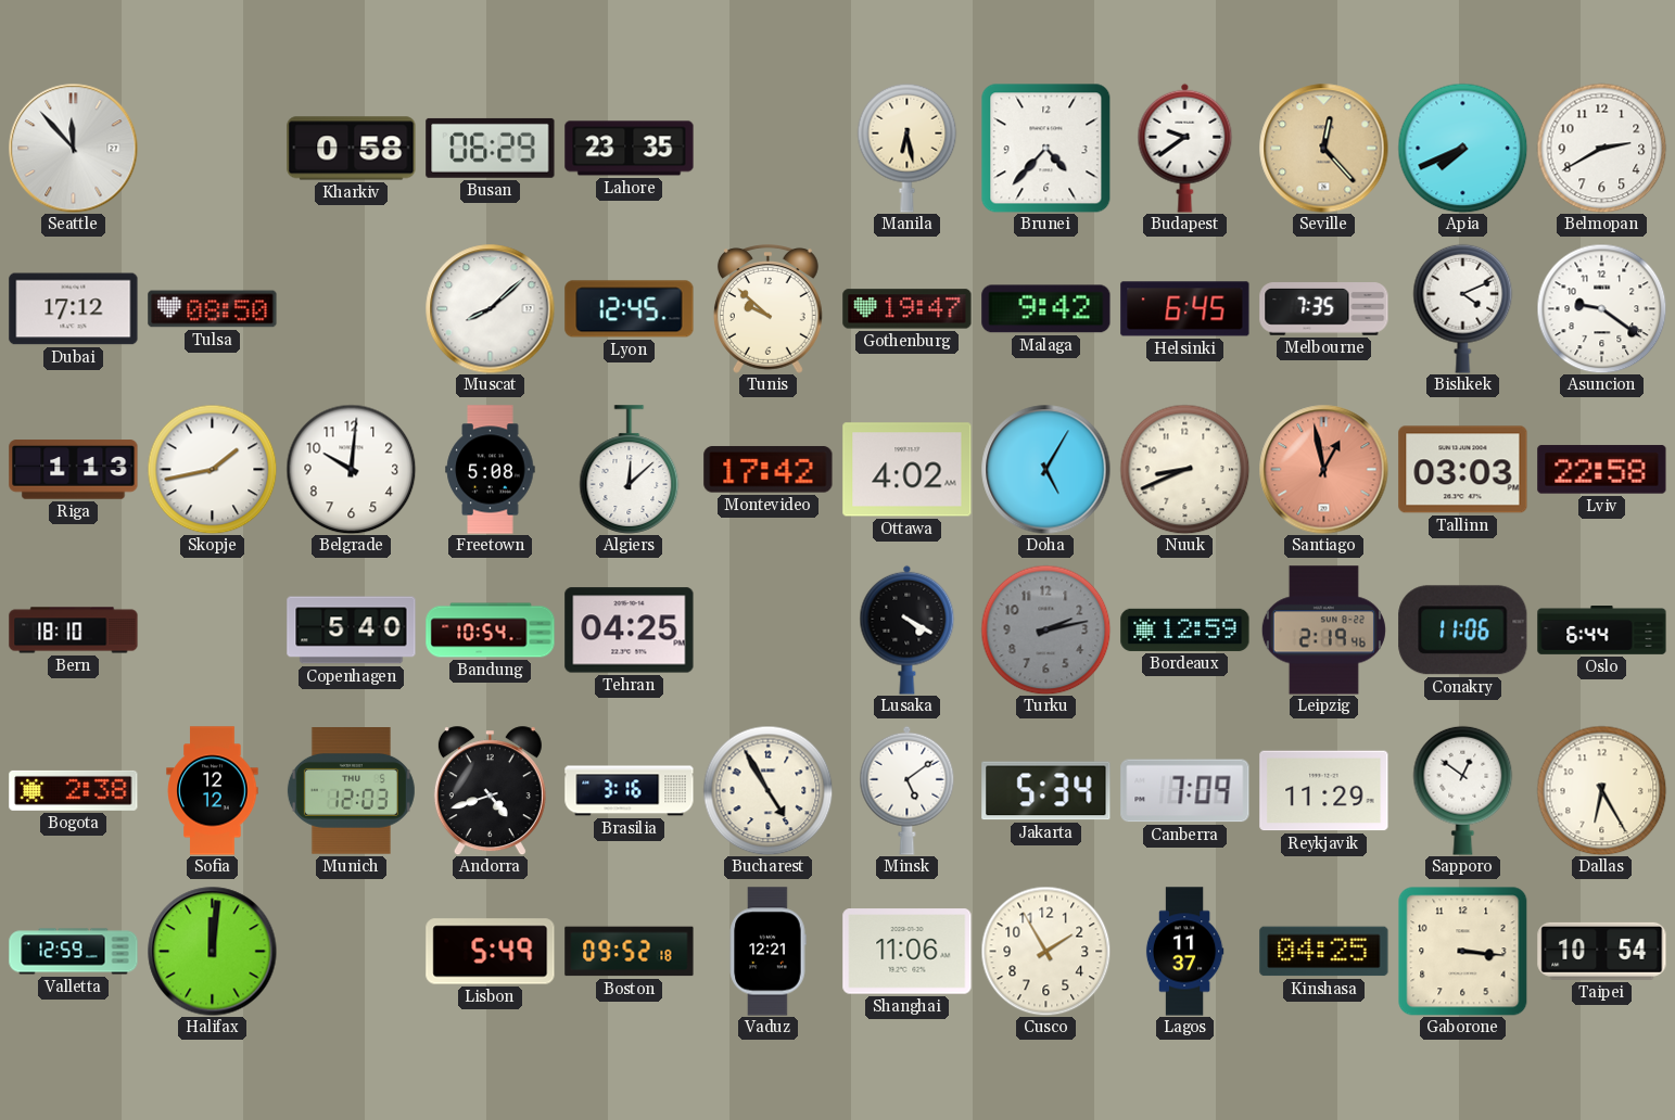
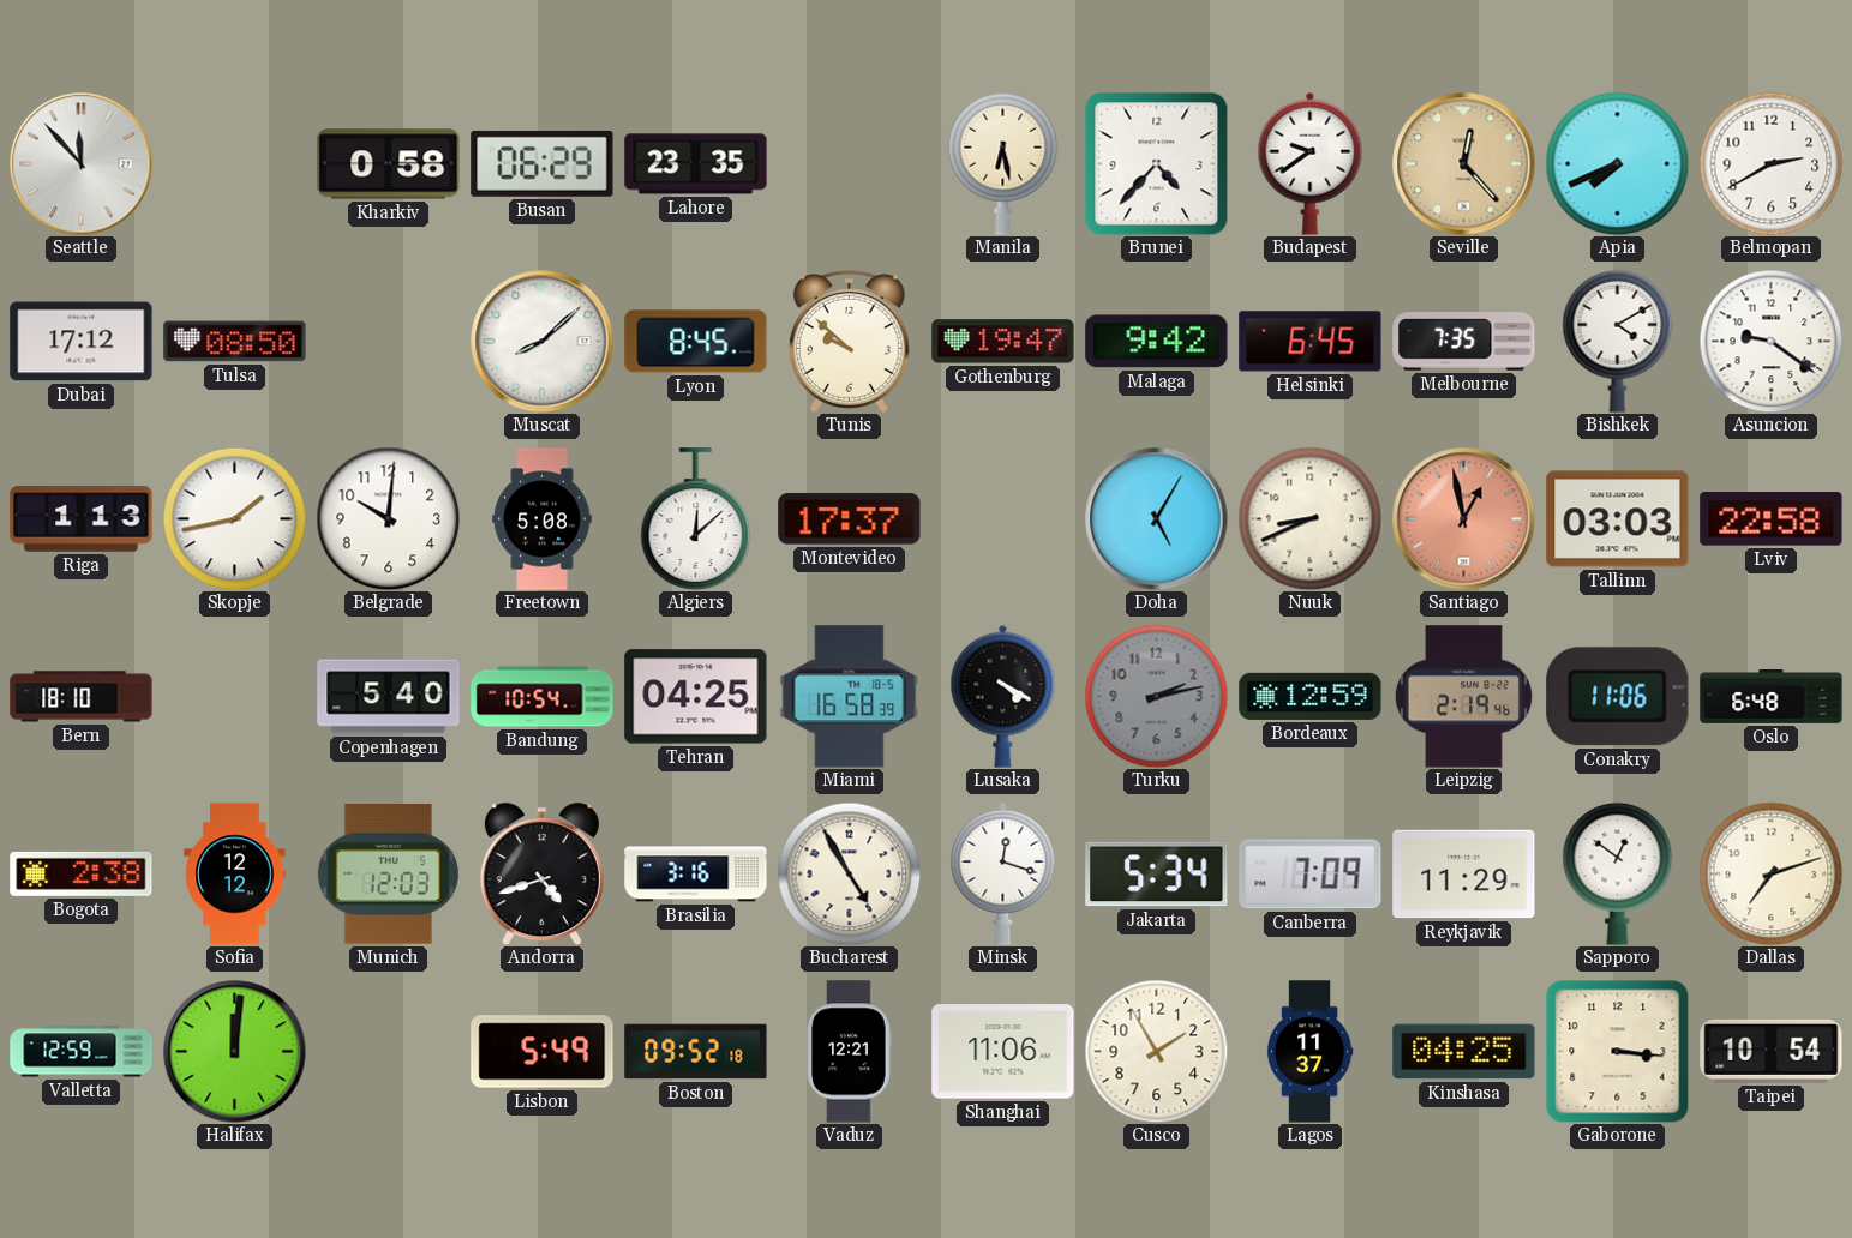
Lyon: 12:45 -> 8:45 (696, 342)
Bishkek: 4:11 -> 4:10 (1618, 341)
Montevideo: 17:42 -> 17:37 (850, 519)
Ottawa: 4:02 -> none (908, 470)
Miami: none -> 16:58 (850, 697)
Oslo: 6:44 -> 6:48 (1772, 697)
Minsk: 5:09 -> 12:18 (1003, 873)
Dallas: 6:25 -> 7:12 (1770, 873)
